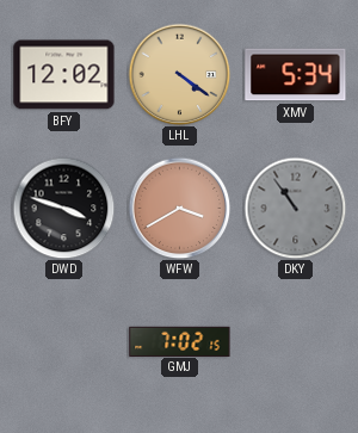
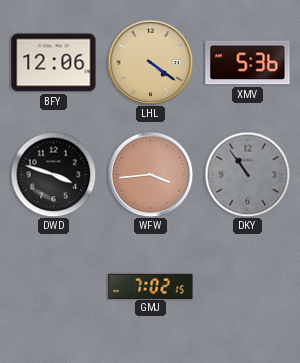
BFY: 12:02 -> 12:06 (54, 63)
XMV: 5:34 -> 5:36 (248, 63)
WFW: 3:40 -> 3:44 (150, 174)
